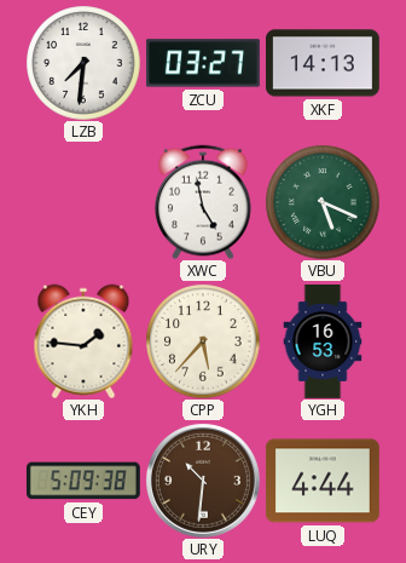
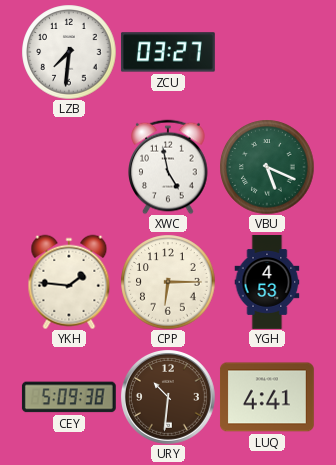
XKF: 14:13 -> none (323, 63)
CPP: 5:37 -> 6:15 (168, 282)
YGH: 16:53 -> 4:53 (267, 283)
LUQ: 4:44 -> 4:41 (267, 397)
